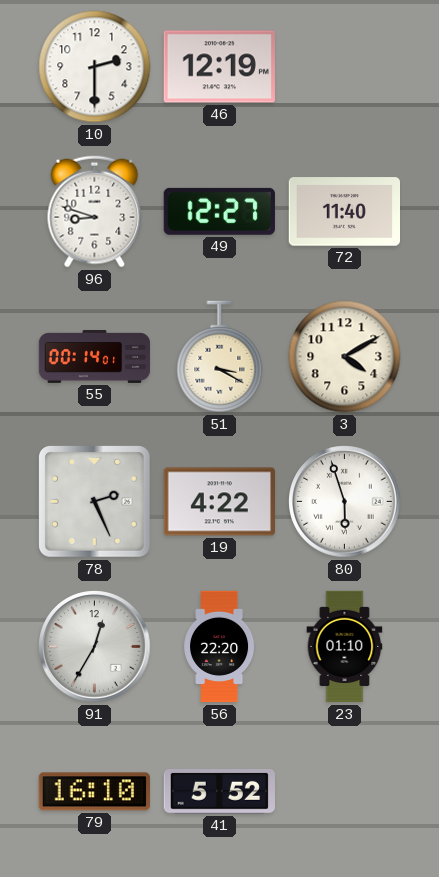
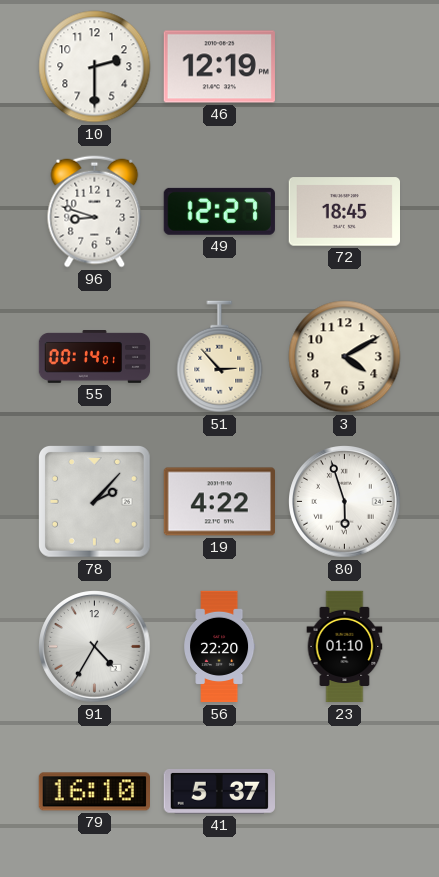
72: 11:40 -> 18:45 (344, 212)
51: 3:20 -> 2:53 (220, 357)
78: 2:26 -> 2:07 (94, 501)
91: 12:35 -> 4:35 (95, 647)
41: 5:52 -> 5:37 (219, 792)
